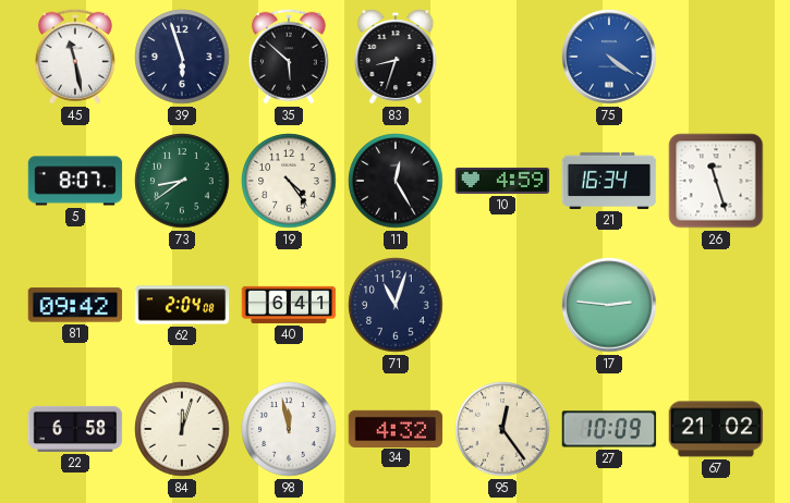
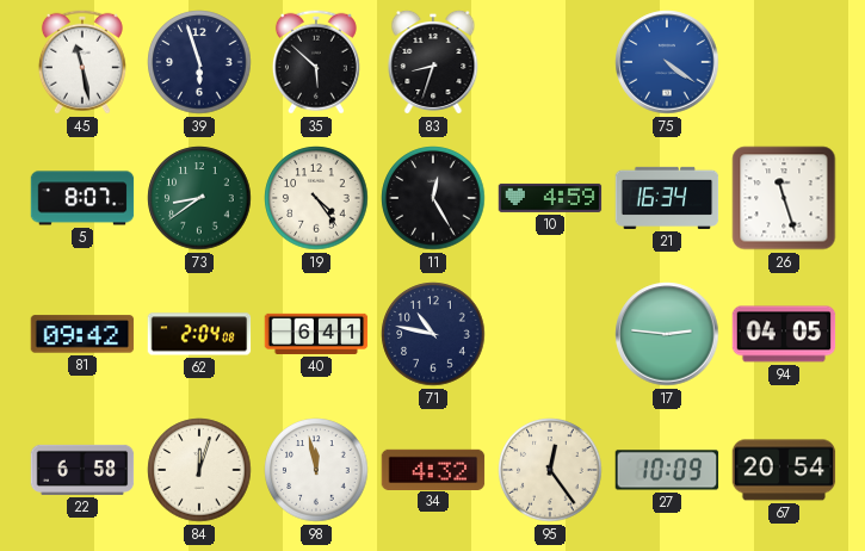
71: 11:03 -> 10:47 (433, 334)
94: none -> 04:05 (784, 334)
67: 21:02 -> 20:54 (784, 470)
